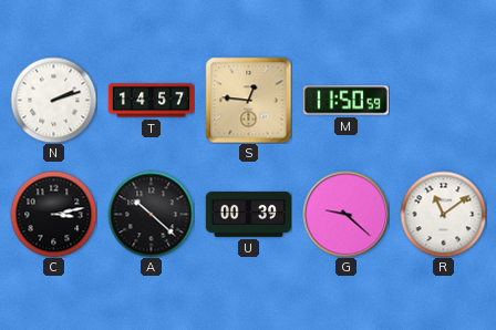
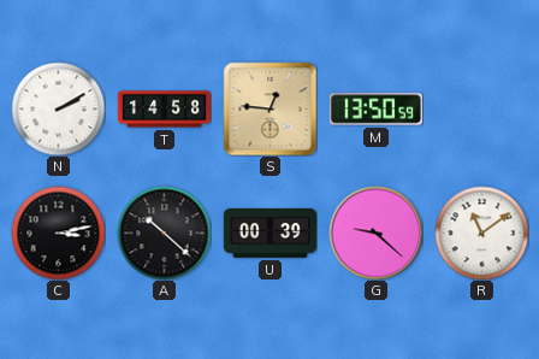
N: 2:12 -> 2:10 (58, 108)
T: 14:57 -> 14:58 (164, 110)
M: 11:50 -> 13:50 (375, 110)
